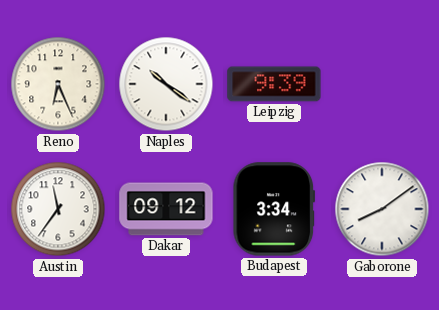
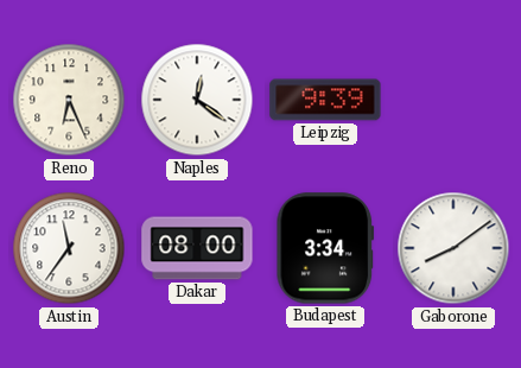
Naples: 10:21 -> 12:21 (197, 100)
Dakar: 09:12 -> 08:00 (197, 248)
